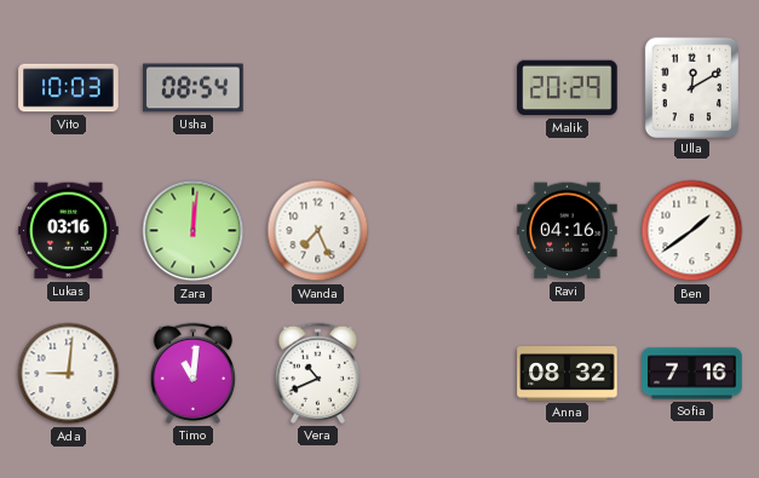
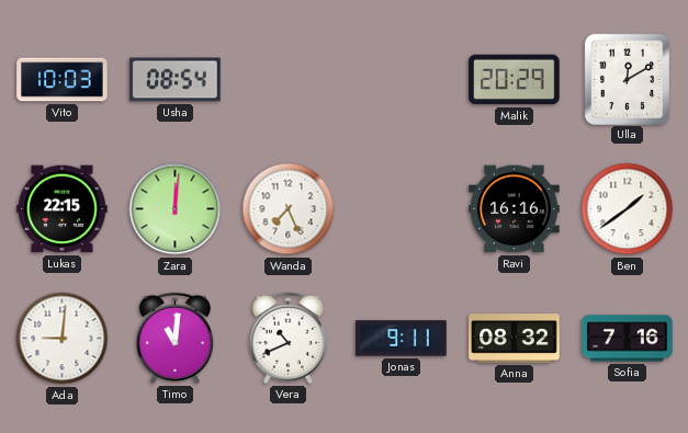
Lukas: 03:16 -> 22:15 (63, 209)
Ravi: 04:16 -> 16:16 (515, 209)
Jonas: none -> 9:11 (402, 339)
